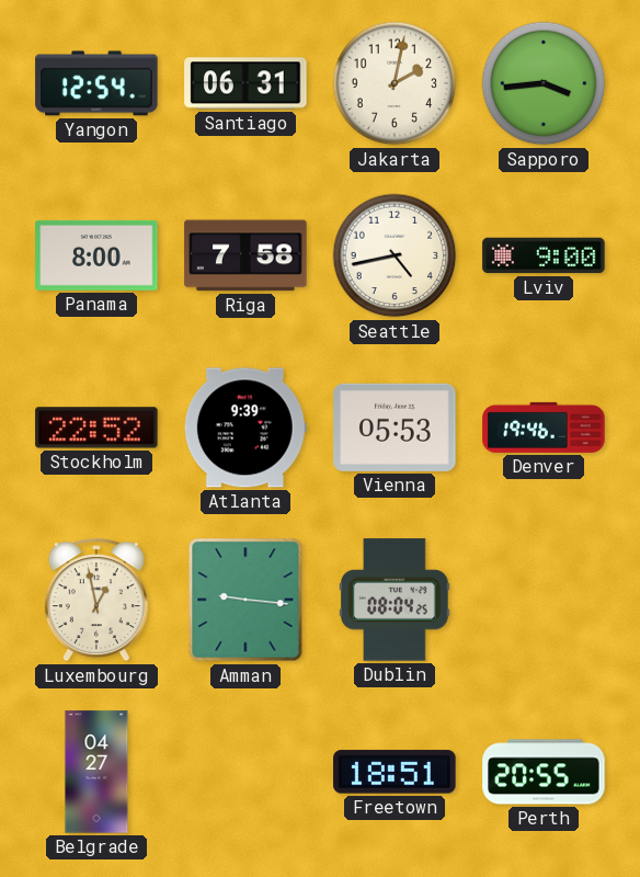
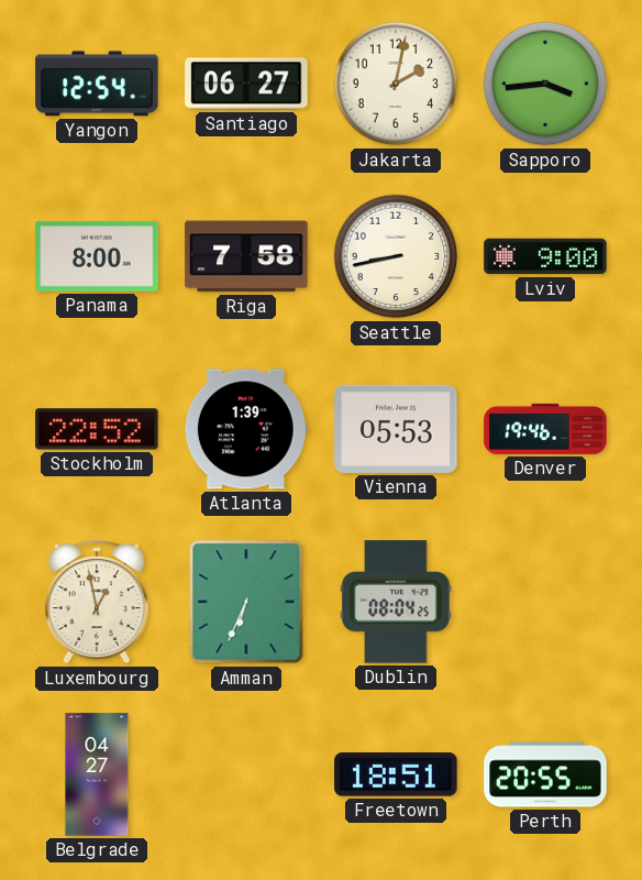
Santiago: 06:31 -> 06:27 (246, 84)
Seattle: 4:43 -> 8:43 (396, 256)
Atlanta: 9:39 -> 1:39 (246, 429)
Amman: 9:16 -> 6:34 (246, 602)
